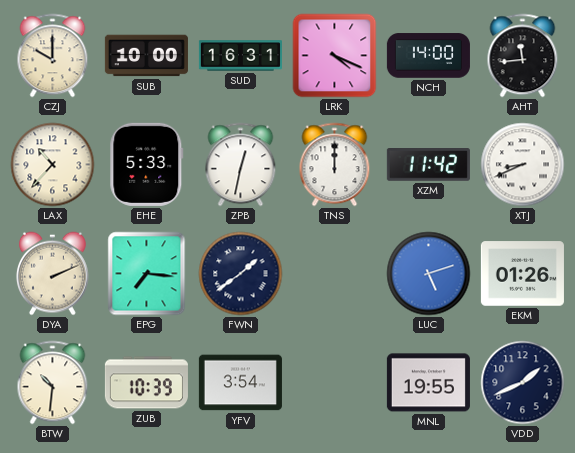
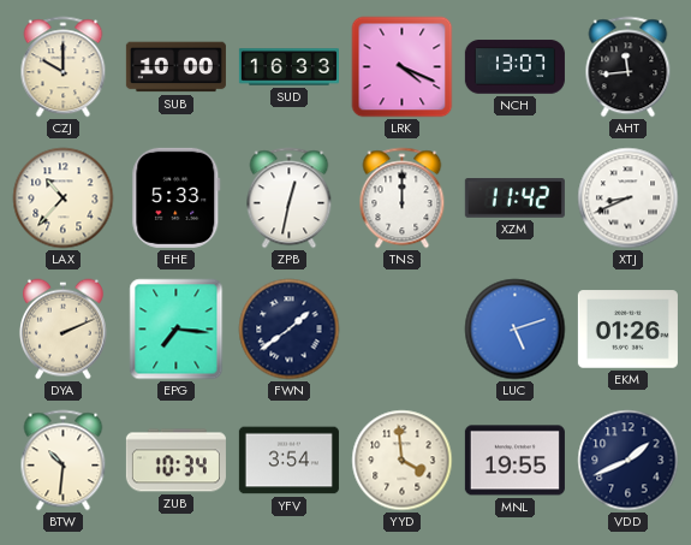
SUD: 16:31 -> 16:33 (288, 67)
NCH: 14:00 -> 13:07 (514, 67)
ZUB: 10:39 -> 10:34 (175, 461)
YYD: none -> 3:59 (403, 461)
